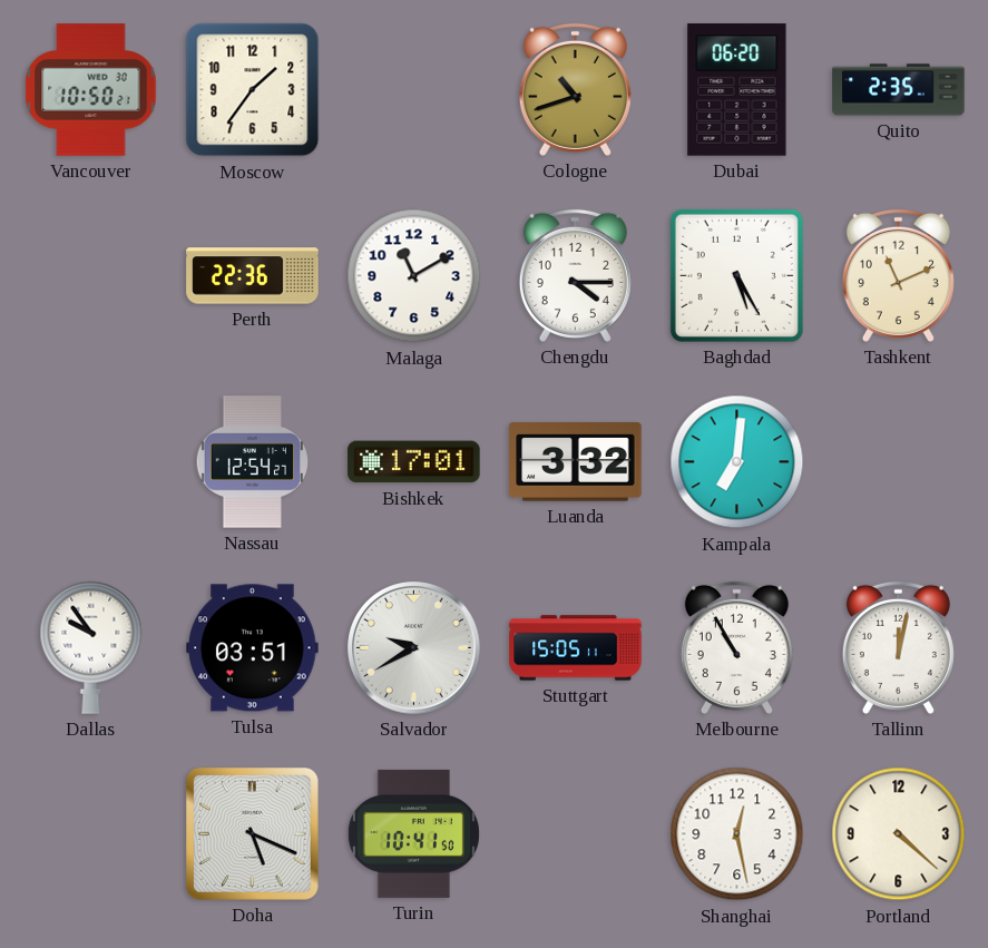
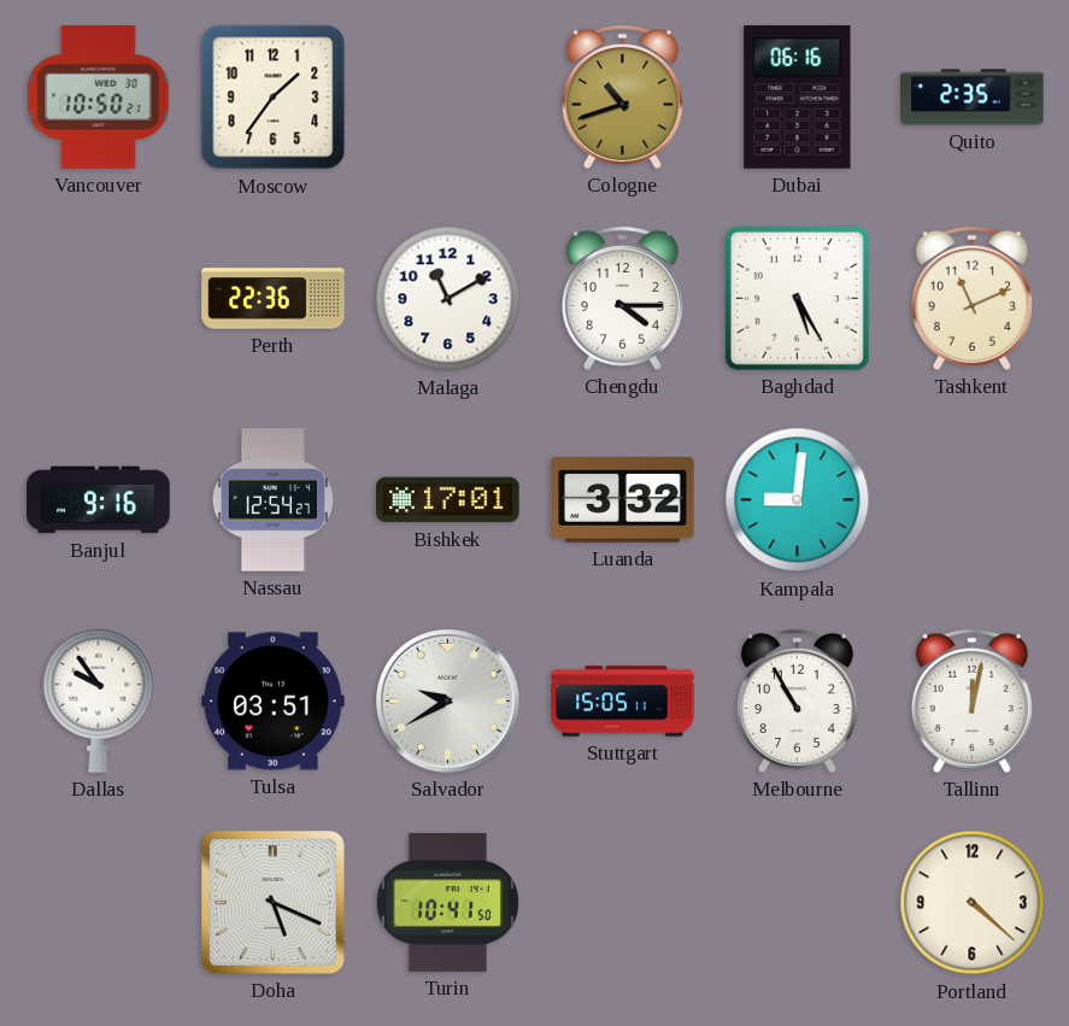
Dubai: 06:20 -> 06:16 (798, 98)
Banjul: none -> 9:16 (99, 500)
Kampala: 7:01 -> 9:01 (798, 500)
Shanghai: 12:28 -> none (737, 834)
